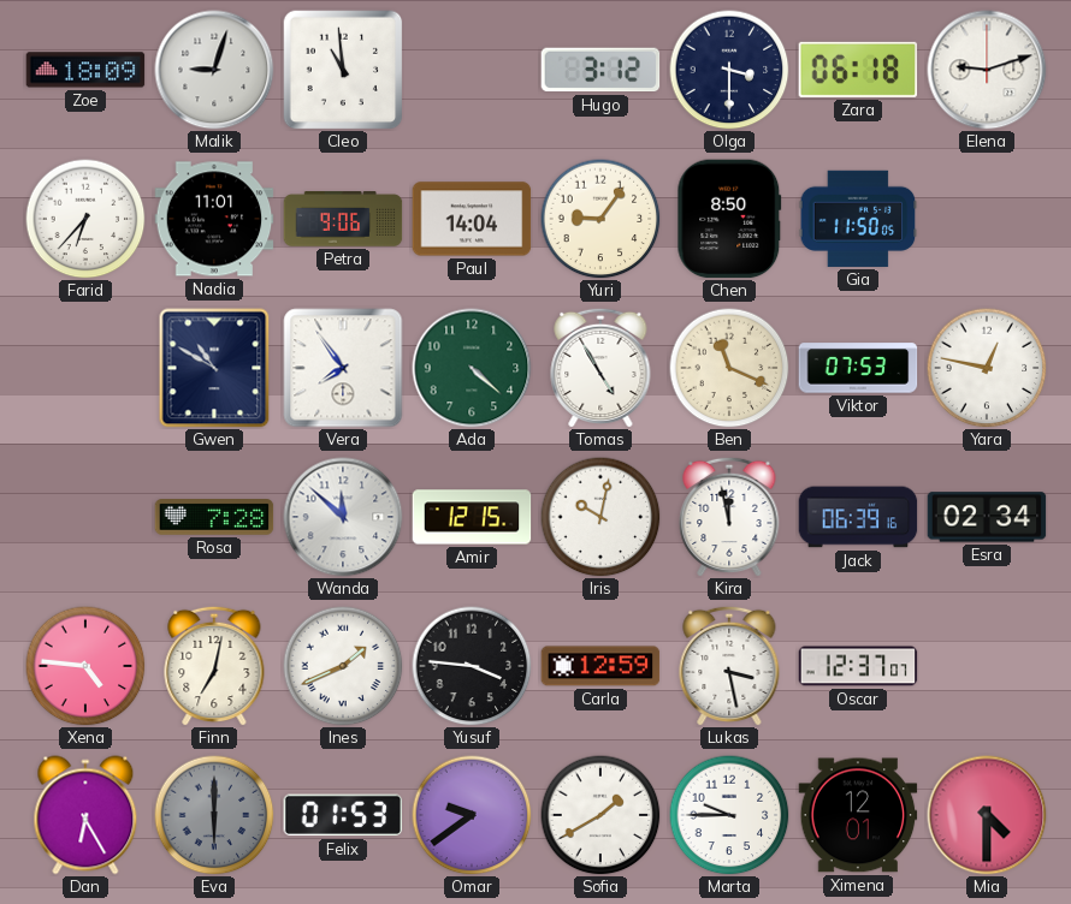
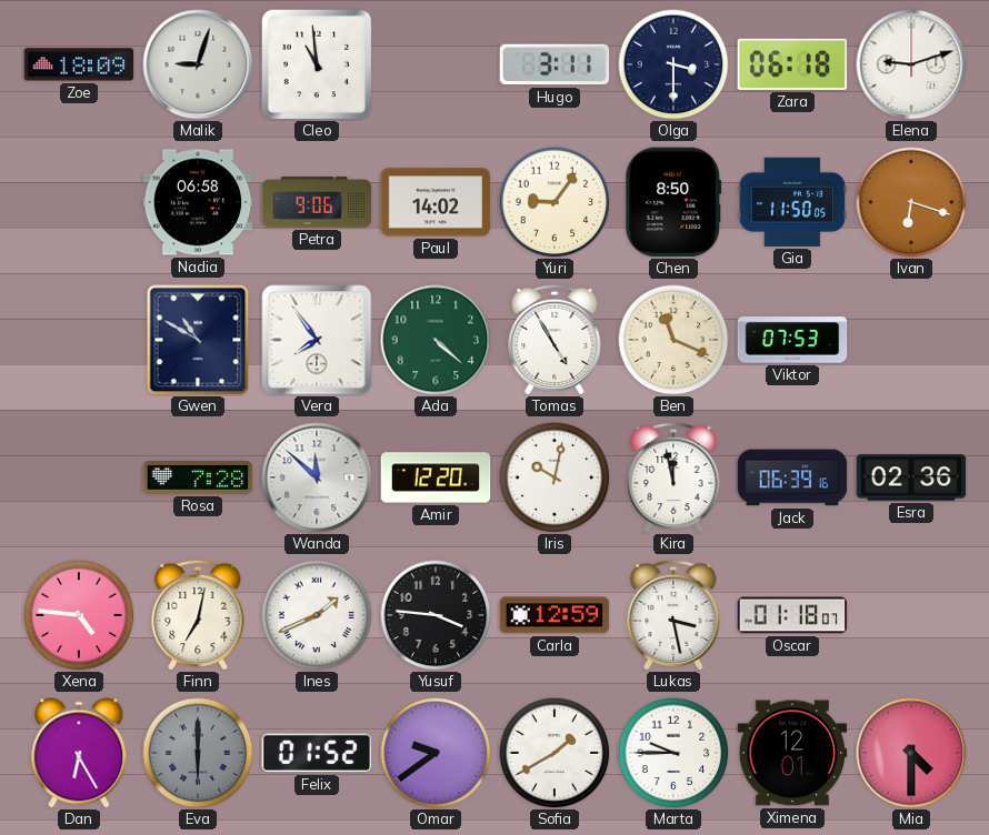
Hugo: 3:12 -> 3:11 (555, 64)
Farid: 6:37 -> none (85, 219)
Nadia: 11:01 -> 06:58 (198, 202)
Paul: 14:04 -> 14:02 (436, 202)
Ivan: none -> 6:18 (911, 202)
Yara: 12:47 -> none (987, 368)
Amir: 12:15 -> 12:20 (436, 477)
Esra: 02:34 -> 02:36 (911, 477)
Oscar: 12:37 -> 01:18 (792, 615)
Felix: 01:53 -> 01:52 (317, 753)
